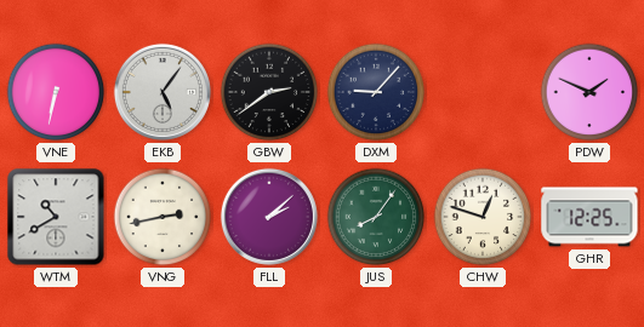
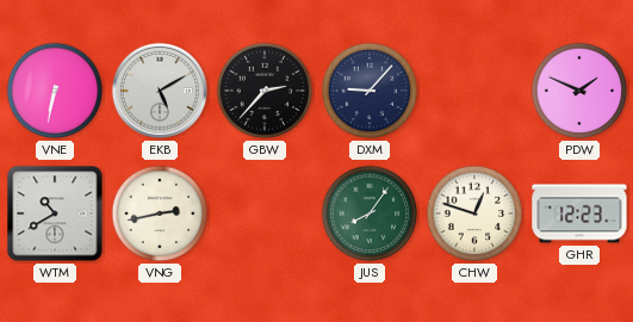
EKB: 5:06 -> 5:10 (160, 91)
GBW: 2:39 -> 2:37 (265, 91)
FLL: 2:08 -> none (269, 217)
GHR: 12:25 -> 12:23 (579, 213)
